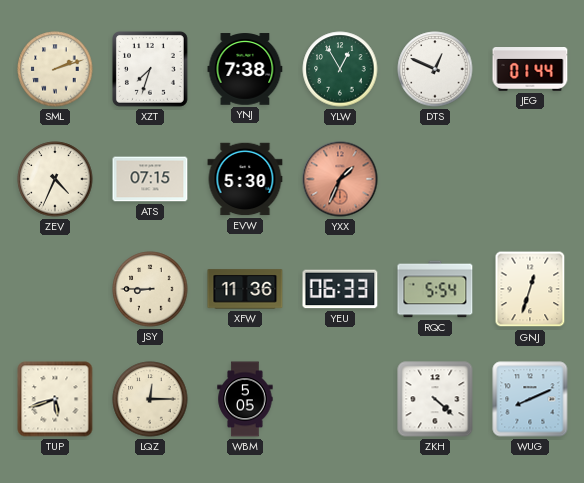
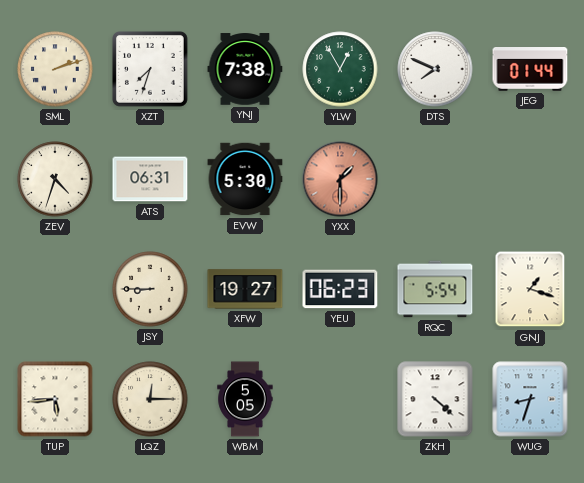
DTS: 12:49 -> 7:49 (435, 69)
ZEV: 4:34 -> 4:33 (55, 179)
ATS: 07:15 -> 06:31 (150, 179)
YXX: 1:34 -> 1:30 (340, 179)
XFW: 11:36 -> 19:27 (245, 289)
YEU: 06:33 -> 06:23 (340, 289)
GNJ: 12:33 -> 1:18 (530, 289)
TUP: 5:42 -> 5:44 (55, 399)
WUG: 8:11 -> 8:33 (530, 399)
